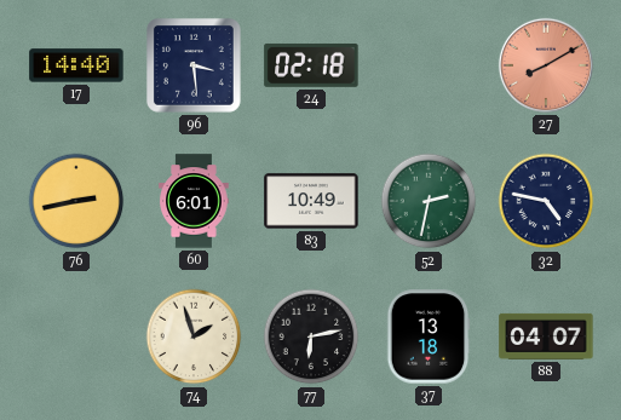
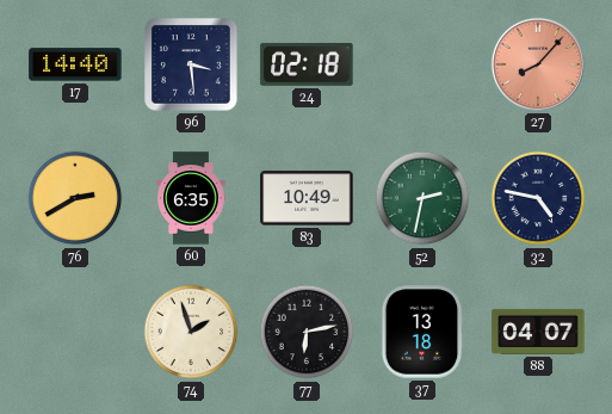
27: 8:10 -> 8:07 (538, 64)
76: 2:43 -> 2:40 (75, 198)
60: 6:01 -> 6:35 (191, 198)
